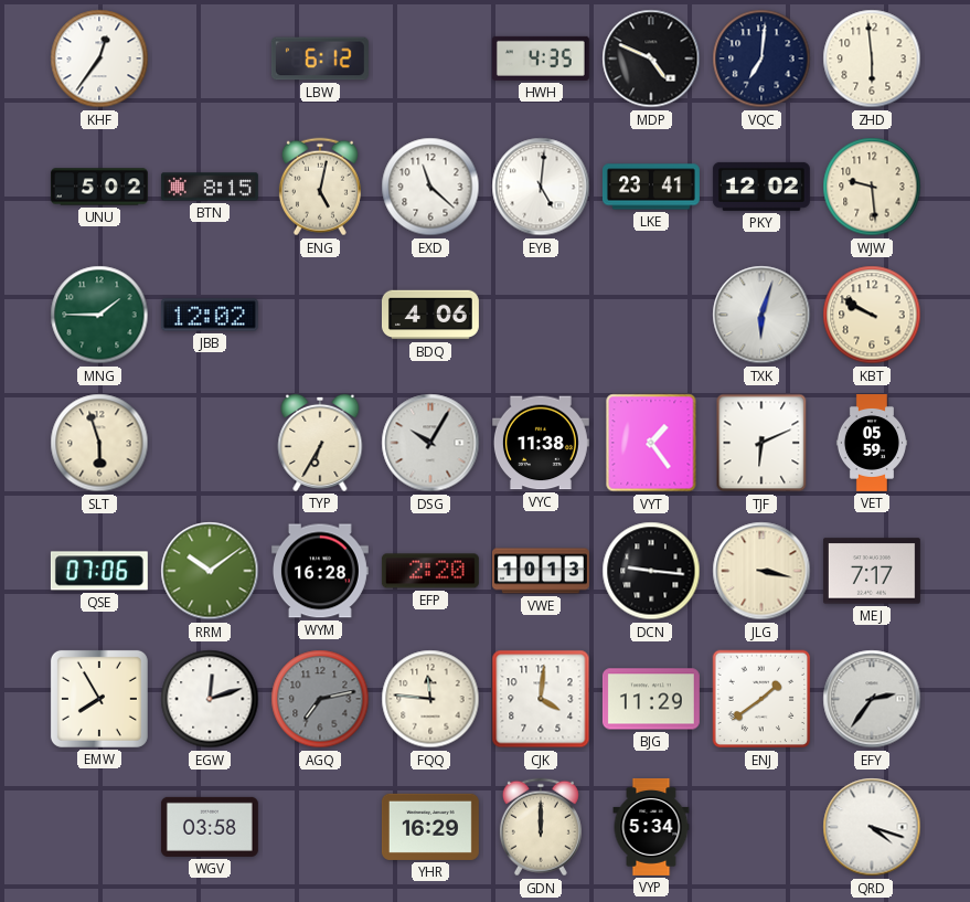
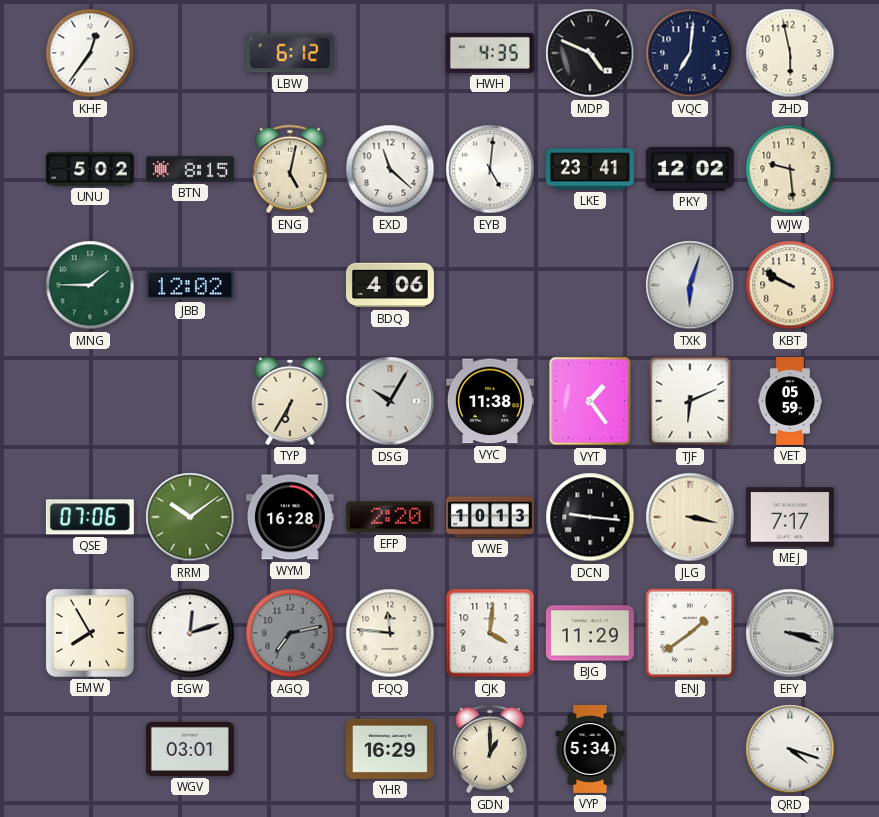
ZHD: 5:59 -> 5:58 (790, 53)
SLT: 5:57 -> none (99, 443)
EFY: 2:36 -> 3:18 (790, 633)
WGV: 03:58 -> 03:01 (190, 749)
GDN: 12:00 -> 1:00 (490, 749)
